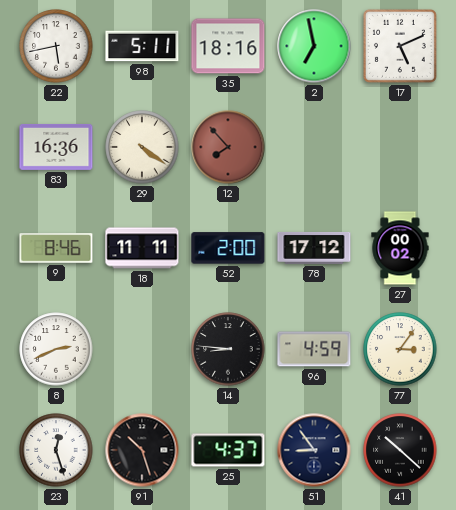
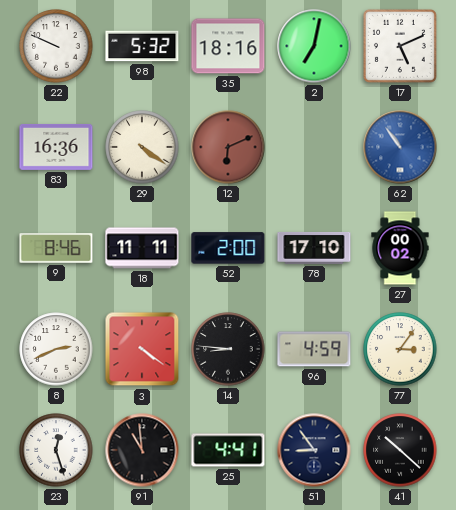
22: 5:43 -> 9:49 (56, 46)
98: 5:11 -> 5:32 (142, 46)
2: 6:58 -> 7:02 (314, 46)
12: 7:53 -> 6:11 (228, 147)
62: none -> 10:54 (400, 147)
78: 17:12 -> 17:10 (314, 248)
3: none -> 4:21 (142, 349)
91: 10:27 -> 10:59 (142, 450)
25: 4:37 -> 4:41 (228, 450)
